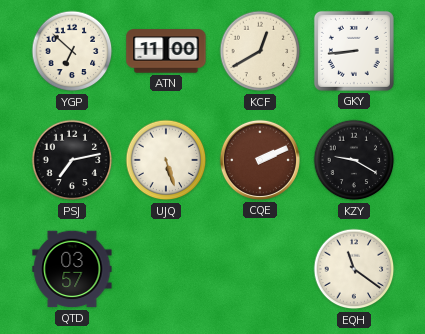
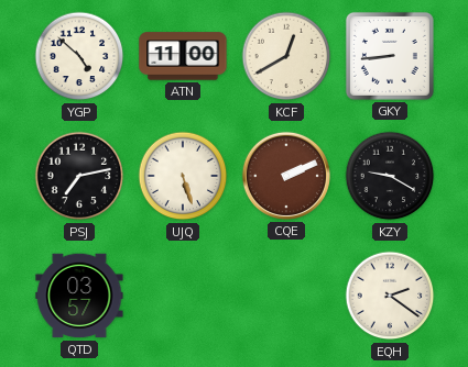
YGP: 6:52 -> 4:52 (79, 56)
EQH: 11:21 -> 2:21 (390, 296)
